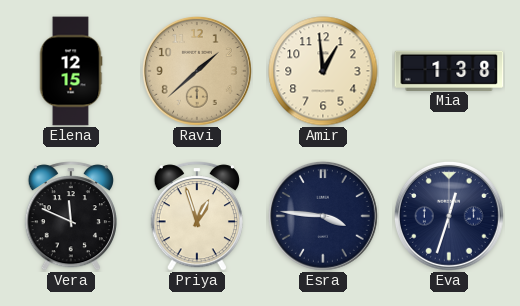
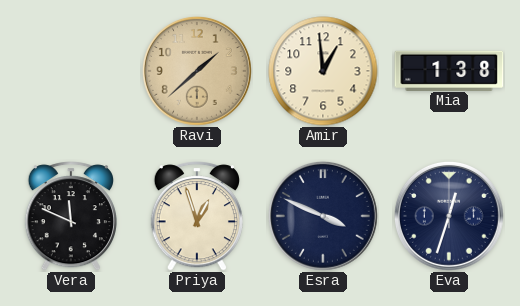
Elena: 12:15 -> none (71, 71)
Esra: 3:46 -> 3:49 (323, 216)
